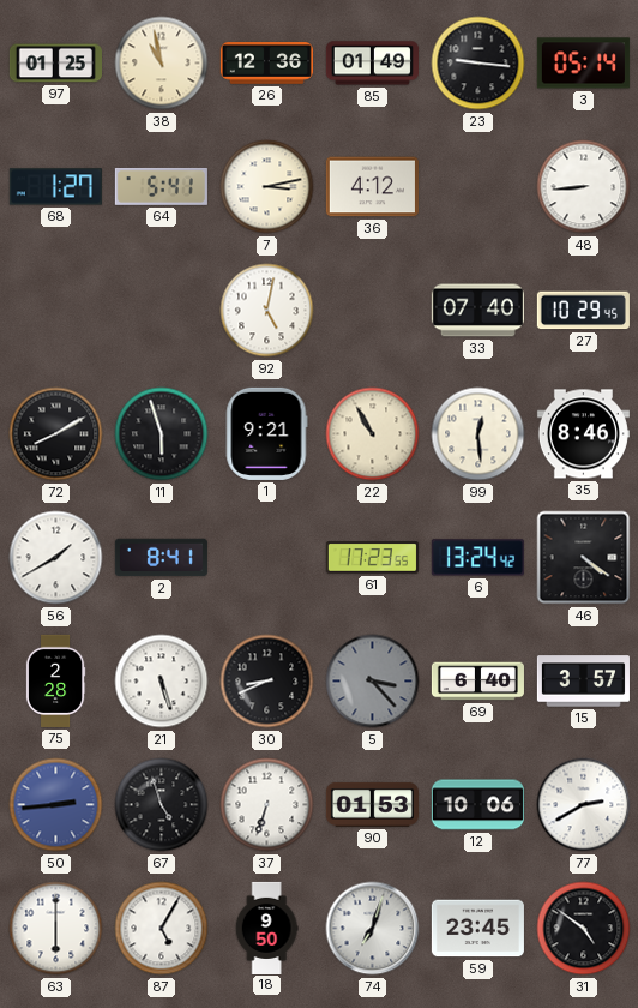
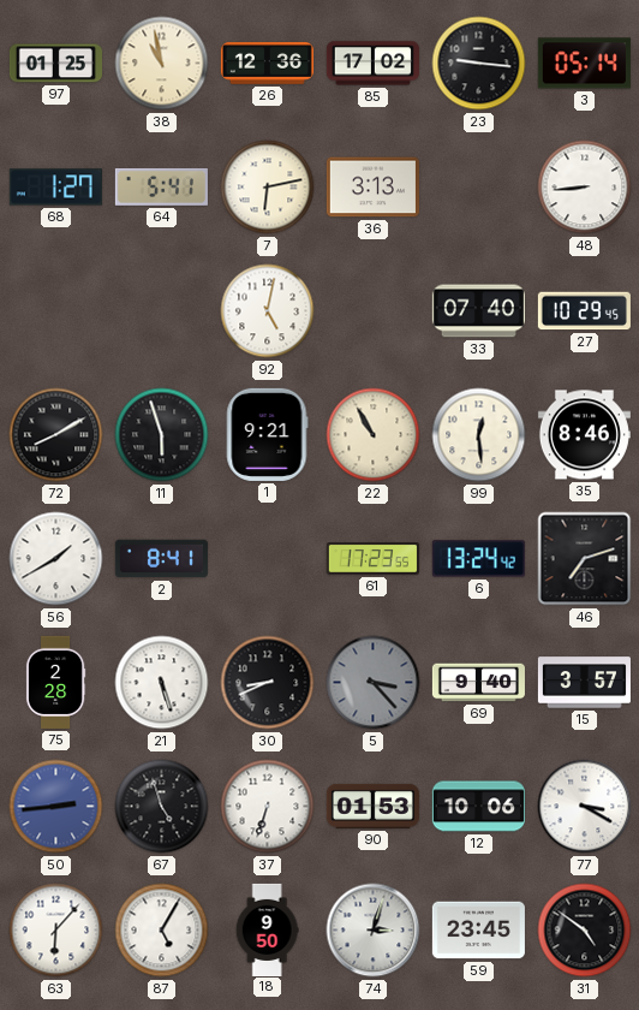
85: 01:49 -> 17:02 (372, 64)
7: 3:13 -> 6:13 (268, 188)
36: 4:12 -> 3:13 (372, 188)
46: 4:21 -> 7:12 (585, 559)
69: 6:40 -> 9:40 (478, 683)
77: 2:40 -> 3:20 (585, 807)
63: 6:00 -> 6:07 (56, 931)
74: 7:03 -> 3:03 (374, 931)
